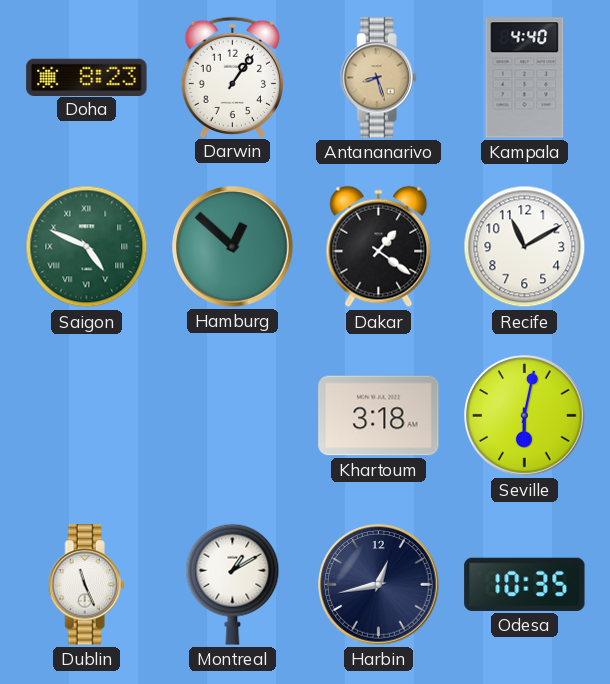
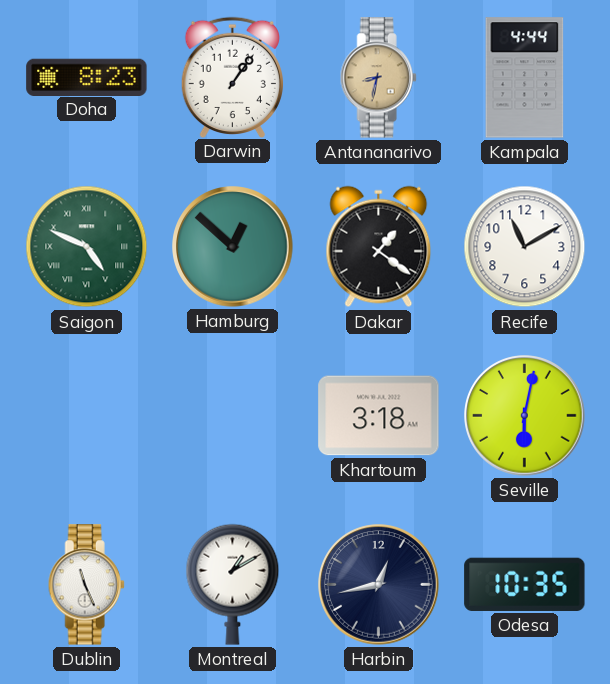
Antananarivo: 8:27 -> 8:32 (378, 78)
Kampala: 4:40 -> 4:44 (525, 78)
